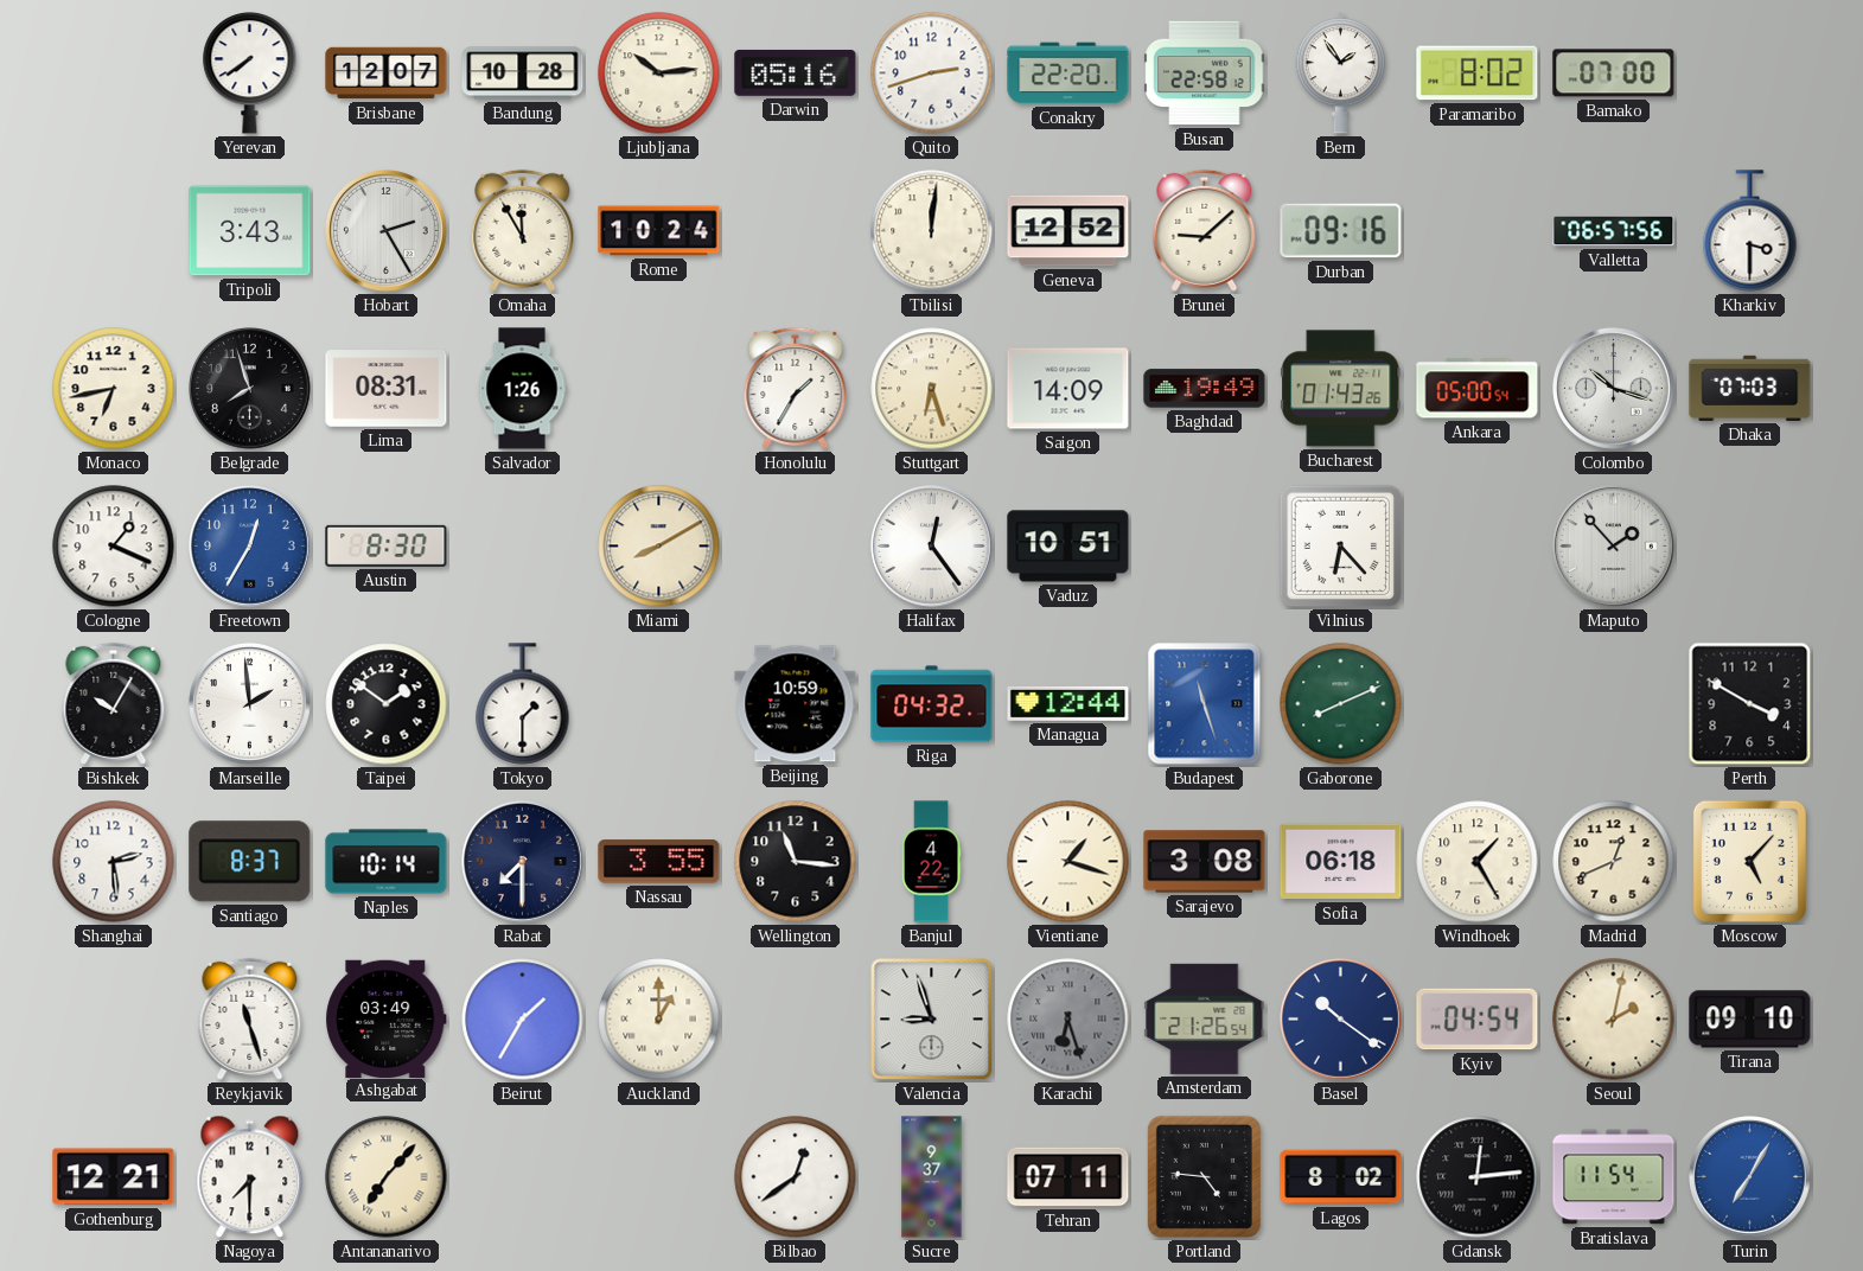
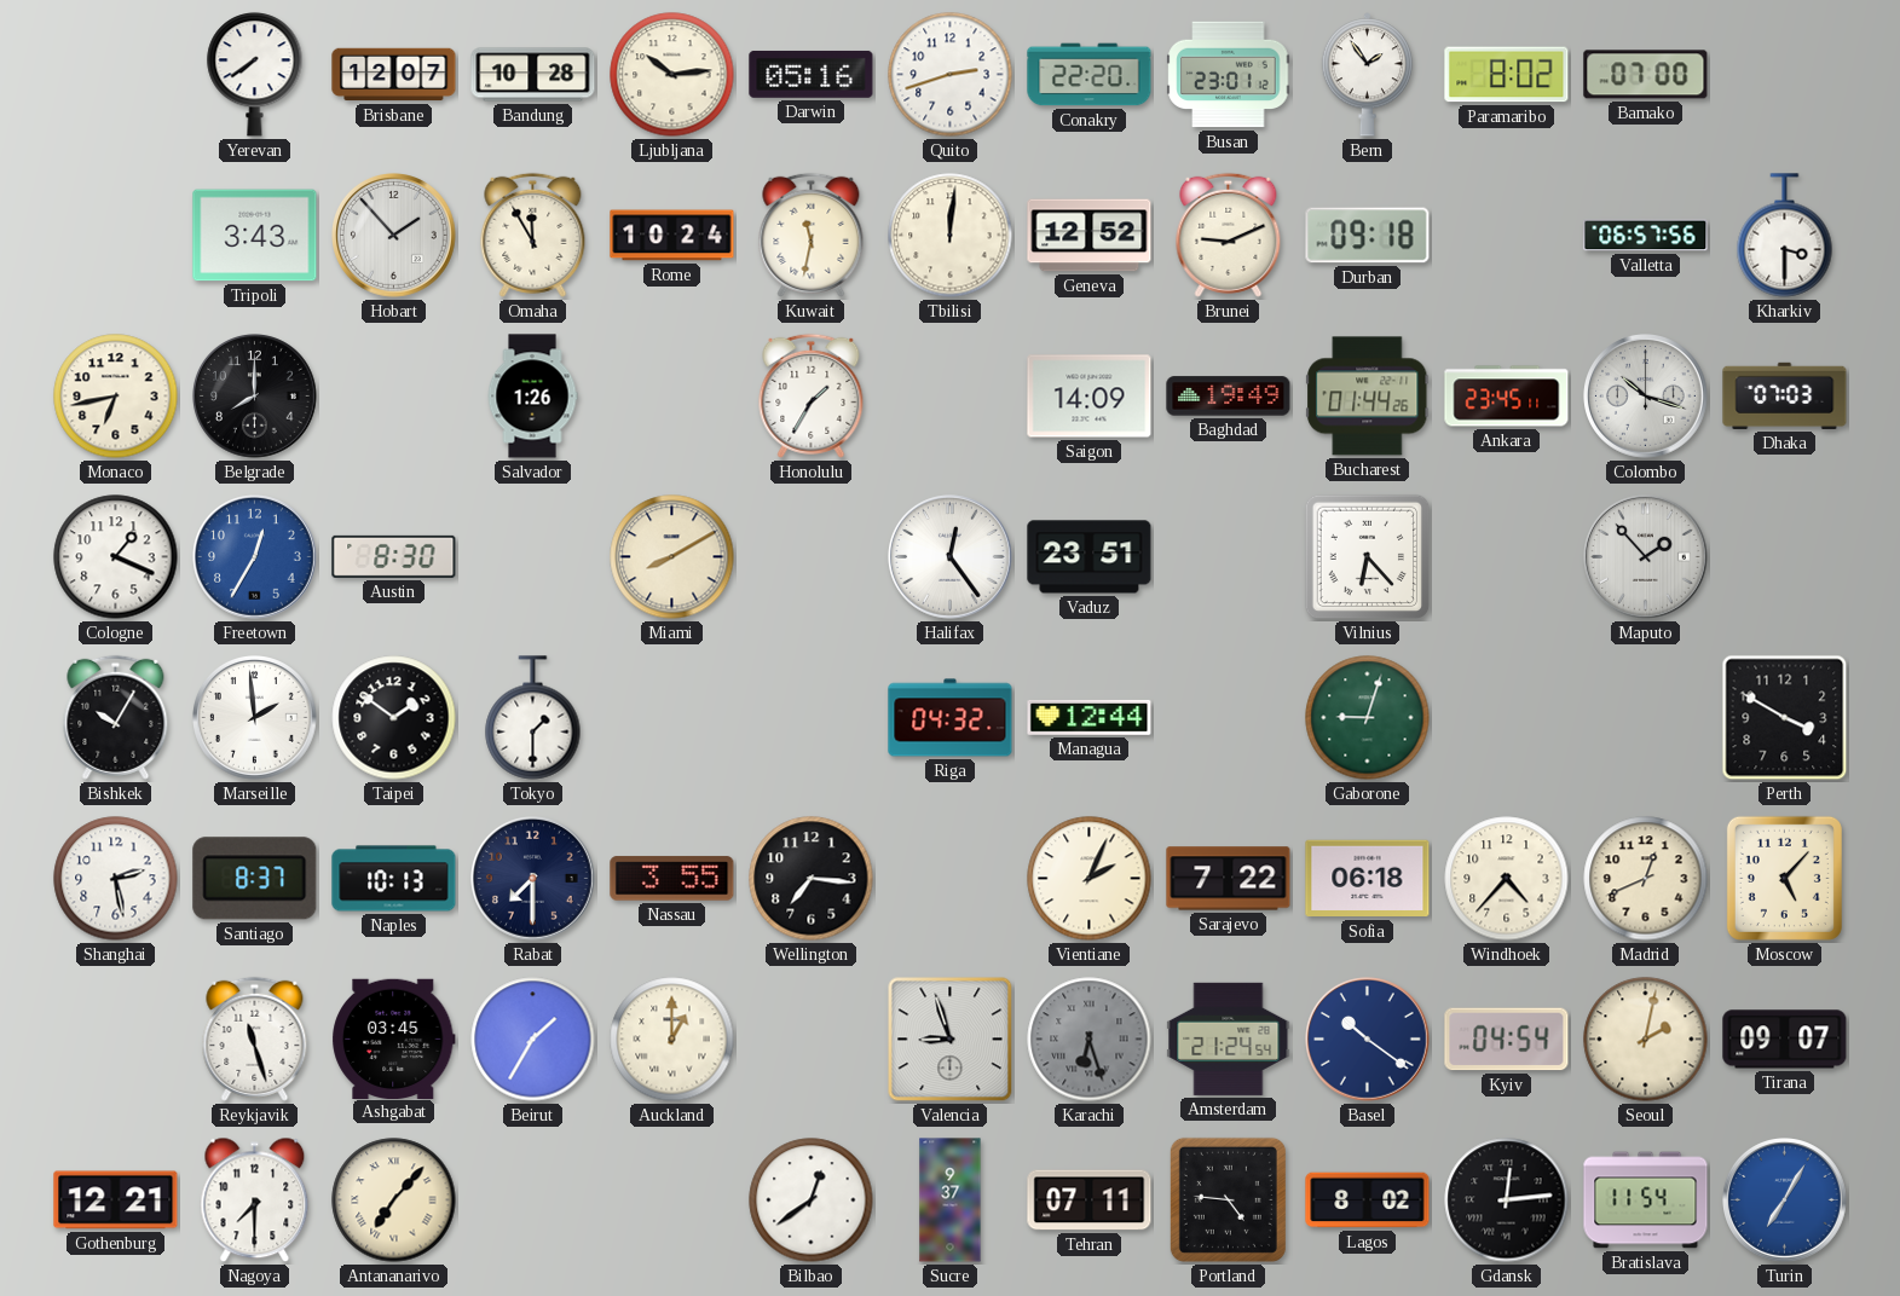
Busan: 22:58 -> 23:01 (1229, 75)
Hobart: 2:25 -> 1:53 (394, 236)
Kuwait: none -> 11:32 (812, 235)
Brunei: 9:08 -> 9:11 (1229, 235)
Durban: 09:16 -> 09:18 (1368, 236)
Belgrade: 7:57 -> 8:00 (255, 397)
Lima: 08:31 -> none (387, 389)
Stuttgart: 6:27 -> none (932, 389)
Bucharest: 01:43 -> 01:44 (1368, 397)
Ankara: 05:00 -> 23:45 (1507, 397)
Vaduz: 10:51 -> 23:51 (1090, 557)
Beijing: 10:59 -> none (796, 704)
Budapest: 11:27 -> none (1205, 704)
Gaborone: 8:11 -> 9:03 (1368, 718)
Shanghai: 2:29 -> 2:28 (116, 879)
Naples: 10:14 -> 10:13 (394, 879)
Wellington: 11:16 -> 7:16 (812, 879)
Banjul: 4:22 -> none (931, 862)
Vientiane: 1:18 -> 2:04 (1090, 879)
Sarajevo: 3:08 -> 7:22 (1229, 879)
Windhoek: 1:25 -> 4:37 (1507, 879)
Ashgabat: 03:49 -> 03:45 (394, 1038)
Amsterdam: 21:26 -> 21:24 (1229, 1038)
Tirana: 09:10 -> 09:07 (1785, 1040)
